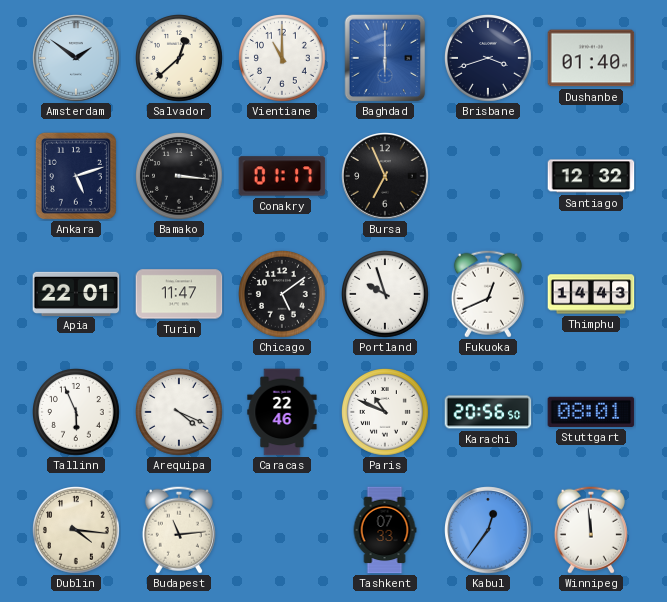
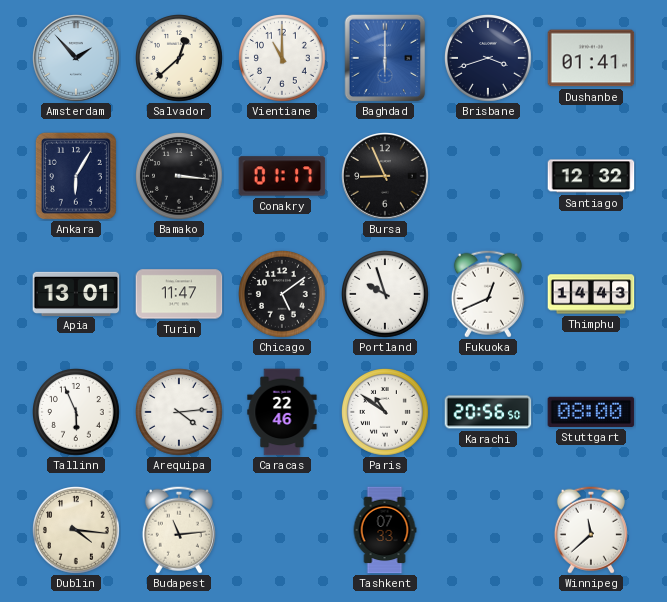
Amsterdam: 1:51 -> 1:53 (76, 58)
Dushanbe: 01:40 -> 01:41 (591, 58)
Ankara: 5:12 -> 6:05 (76, 176)
Bursa: 6:56 -> 8:56 (385, 176)
Apia: 22:01 -> 13:01 (76, 293)
Arequipa: 4:19 -> 4:14 (180, 413)
Paris: 10:49 -> 10:51 (386, 413)
Stuttgart: 08:01 -> 08:00 (591, 412)
Kabul: 12:36 -> none (488, 530)
Winnipeg: 11:59 -> 11:38 (591, 530)
